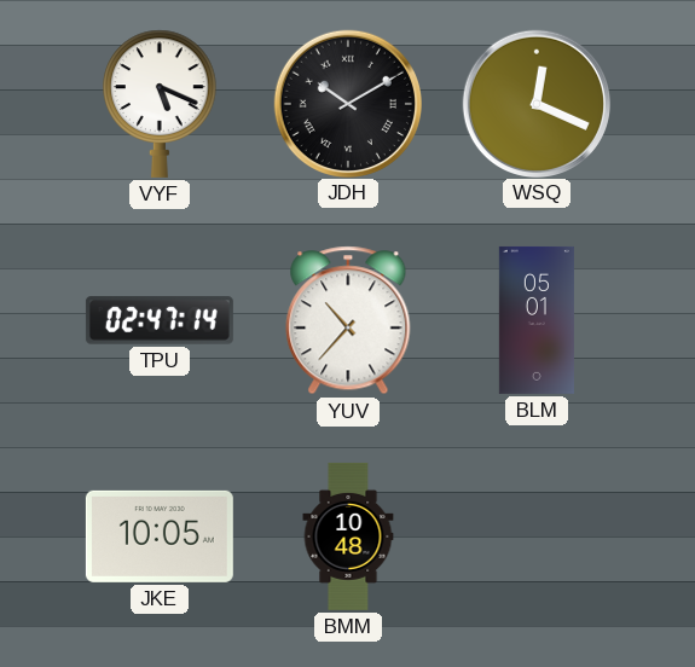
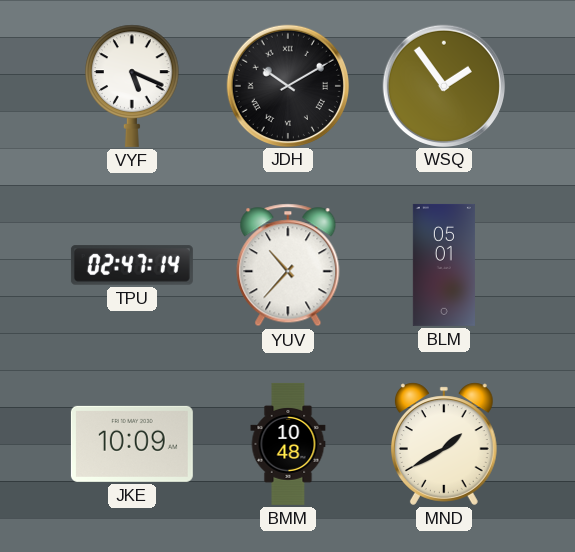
WSQ: 12:19 -> 1:54 (443, 85)
JKE: 10:05 -> 10:09 (132, 444)
MND: none -> 1:40 (444, 444)
